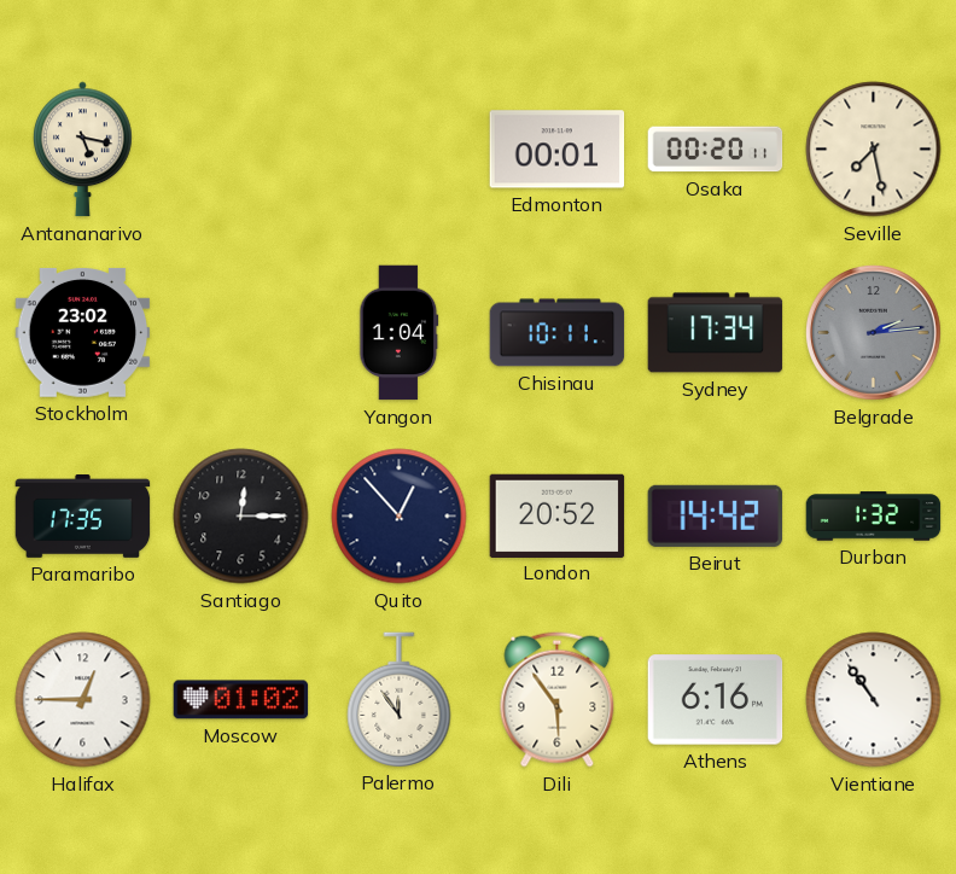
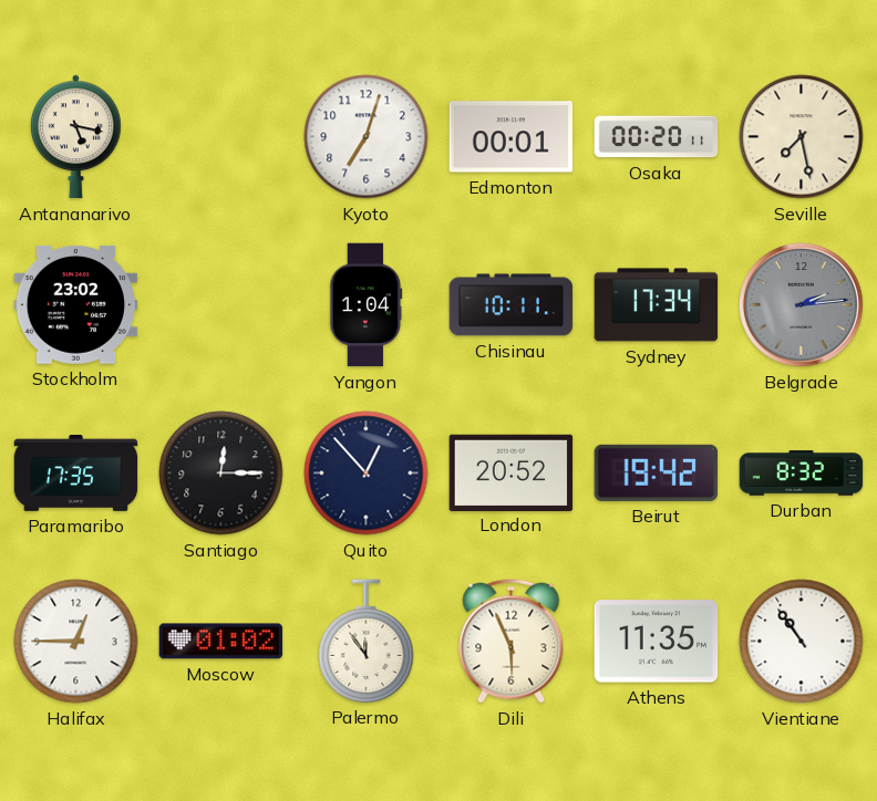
Kyoto: none -> 7:03 (367, 137)
Beirut: 14:42 -> 19:42 (657, 472)
Durban: 1:32 -> 8:32 (802, 474)
Dili: 5:54 -> 5:56 (512, 642)
Athens: 6:16 -> 11:35 (657, 642)
